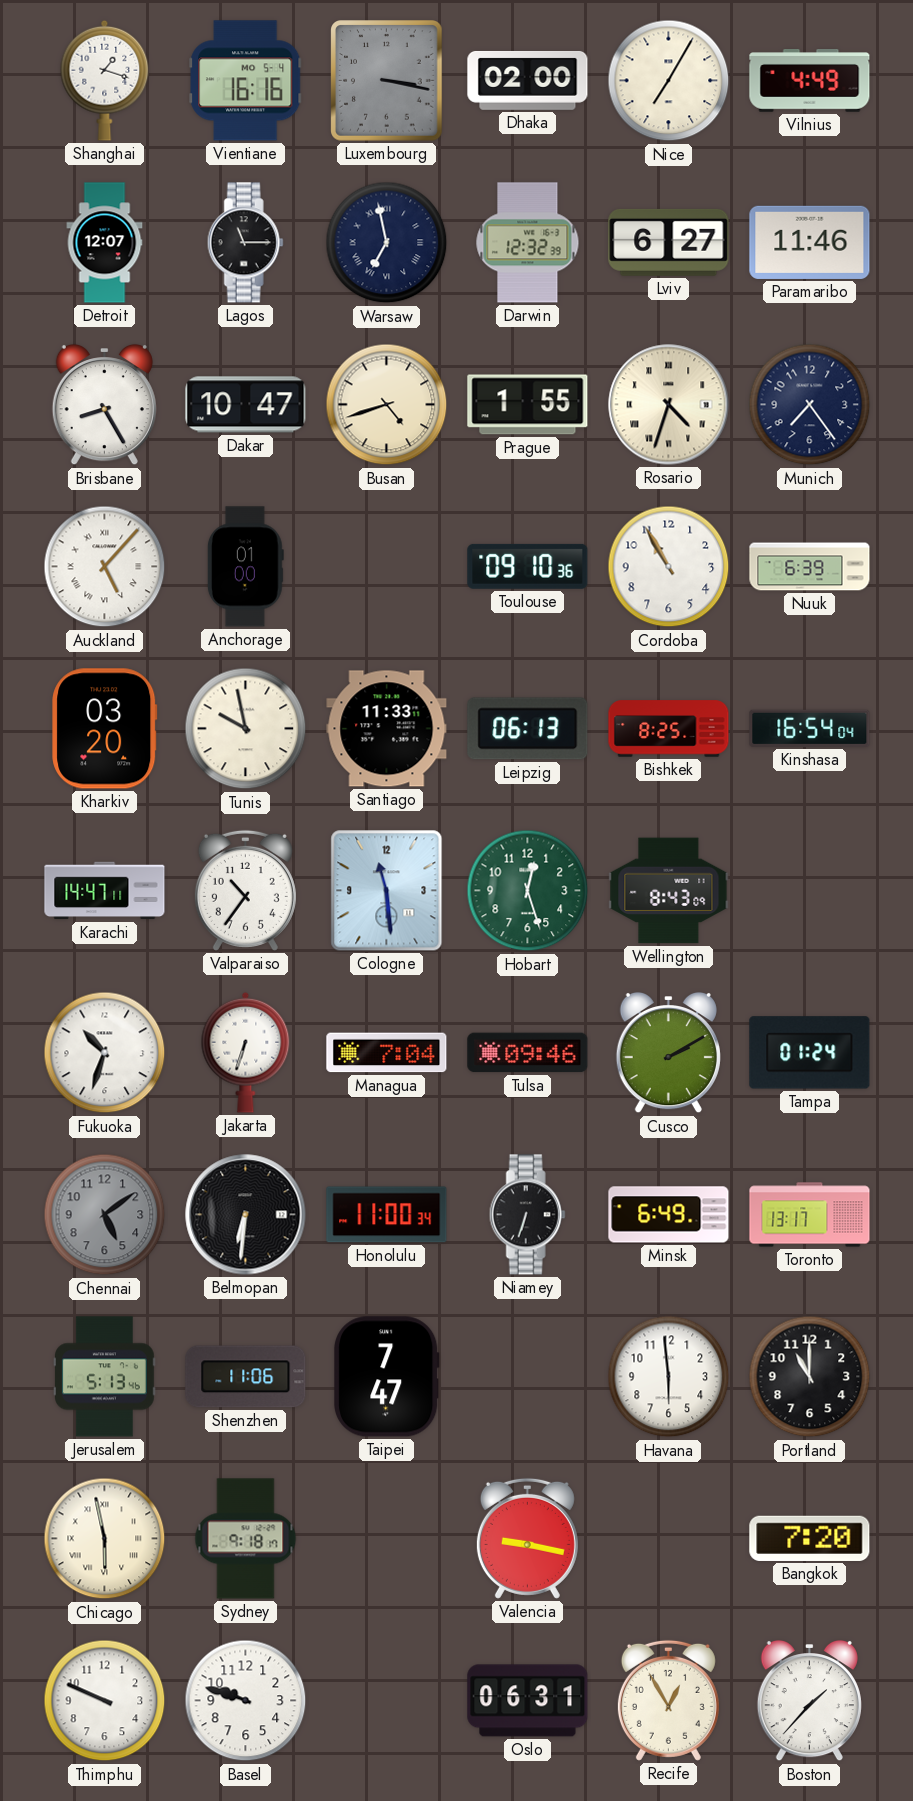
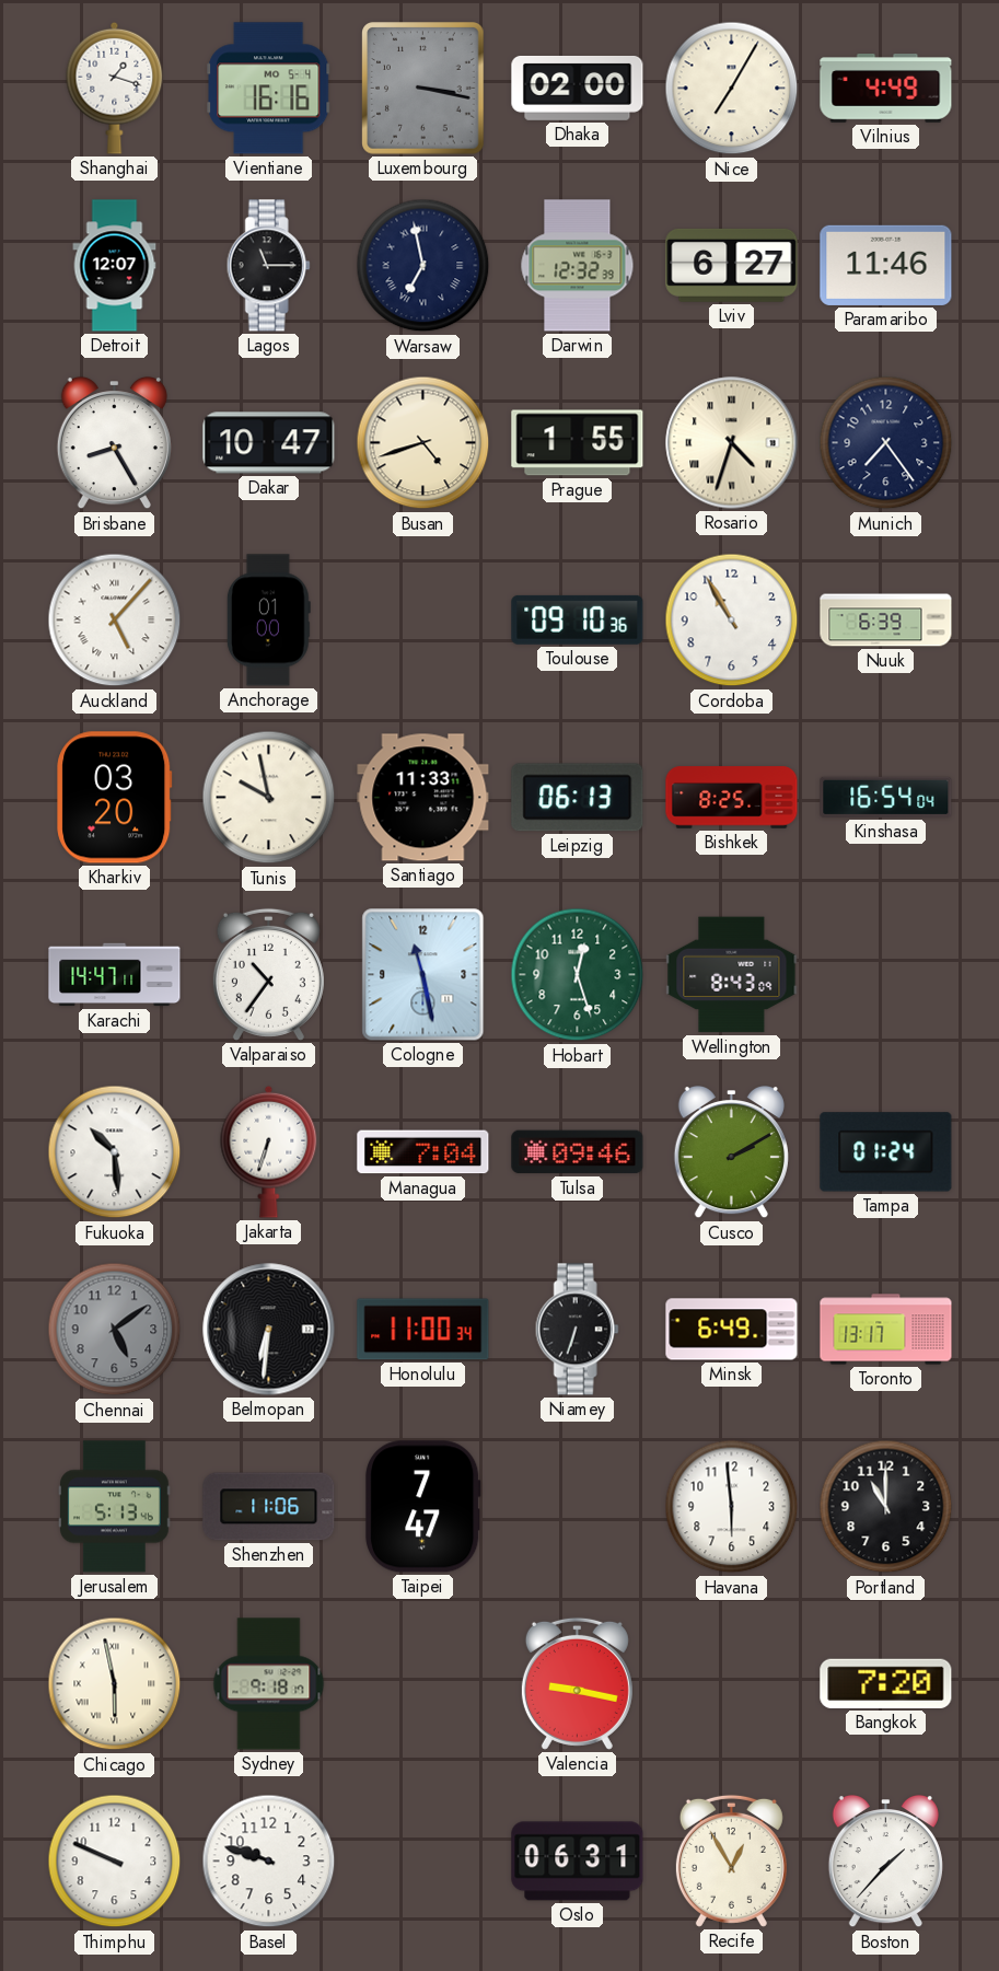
Cologne: 11:29 -> 11:28 (423, 975)
Fukuoka: 10:33 -> 10:29 (115, 1152)
